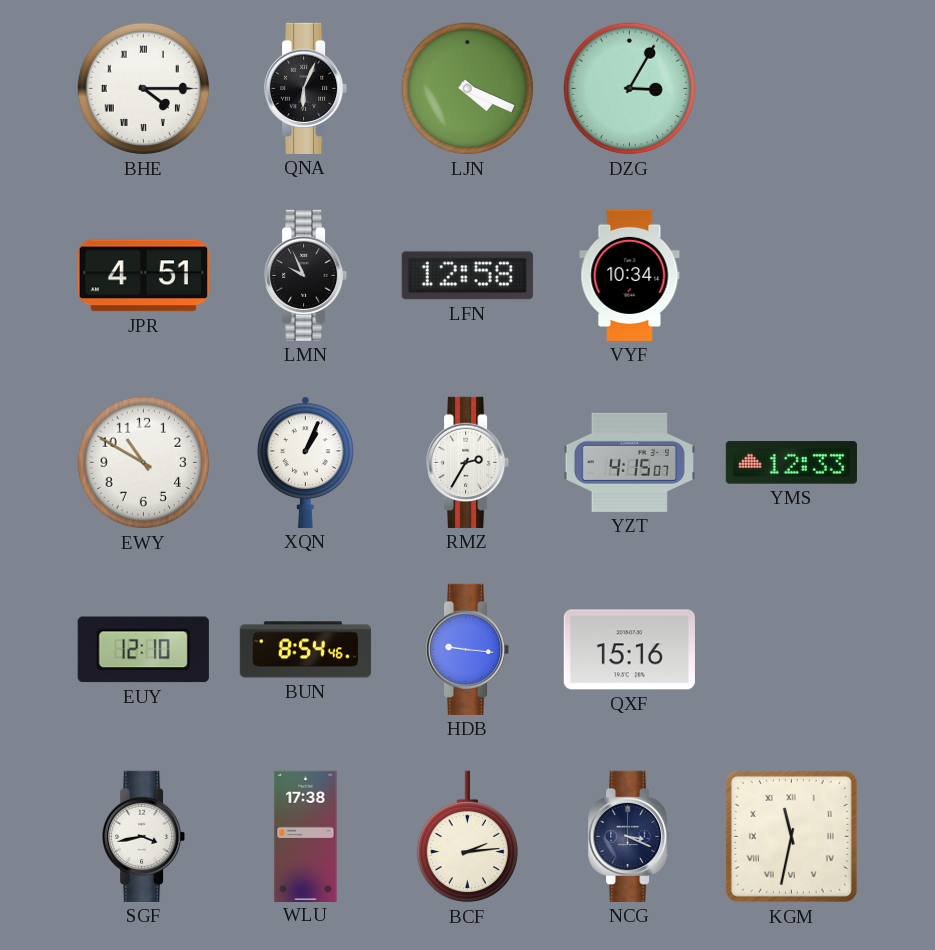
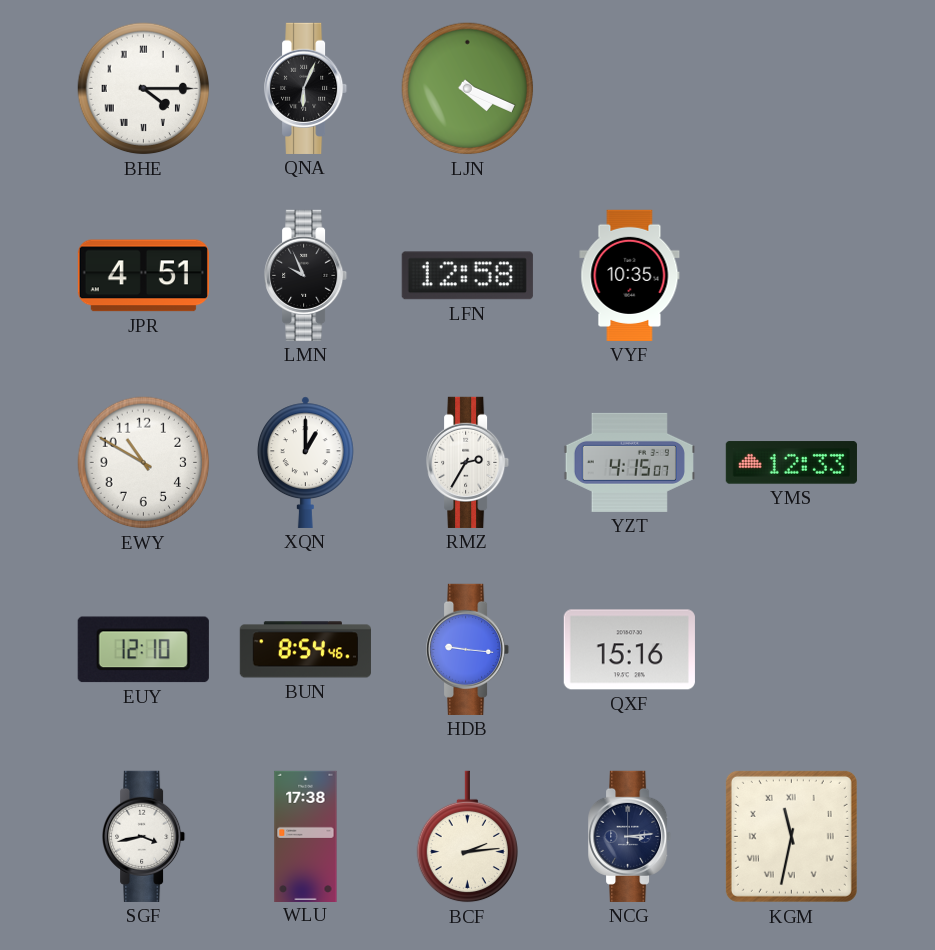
DZG: 3:05 -> none (630, 89)
VYF: 10:34 -> 10:35 (630, 275)
XQN: 1:04 -> 1:00 (305, 462)
NCG: 3:19 -> 3:14 (630, 836)
